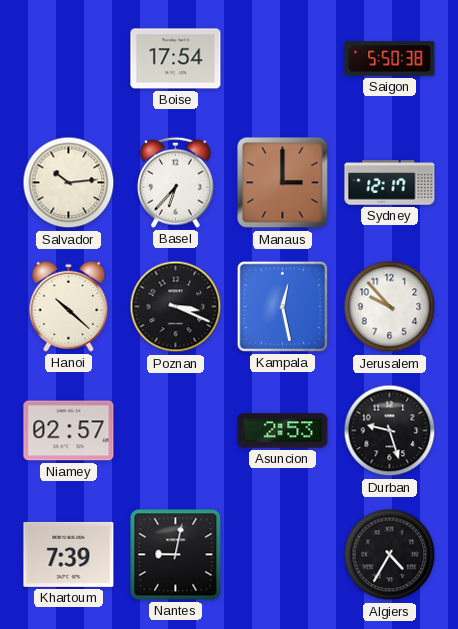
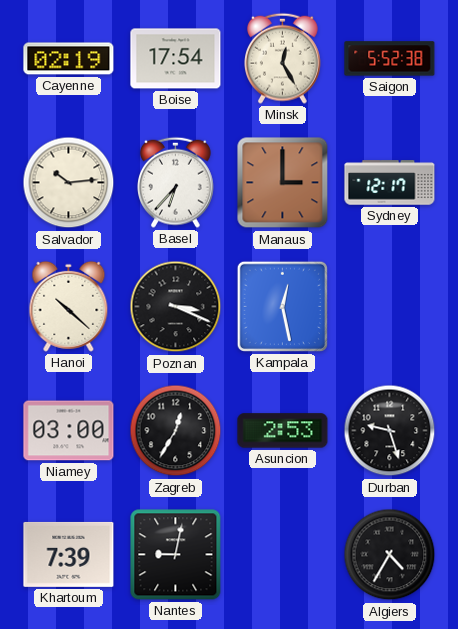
Cayenne: none -> 02:19 (69, 59)
Minsk: none -> 12:25 (283, 58)
Saigon: 5:50 -> 5:52 (390, 59)
Jerusalem: 9:53 -> none (390, 307)
Niamey: 02:57 -> 03:00 (69, 431)
Zagreb: none -> 12:35 (176, 431)
